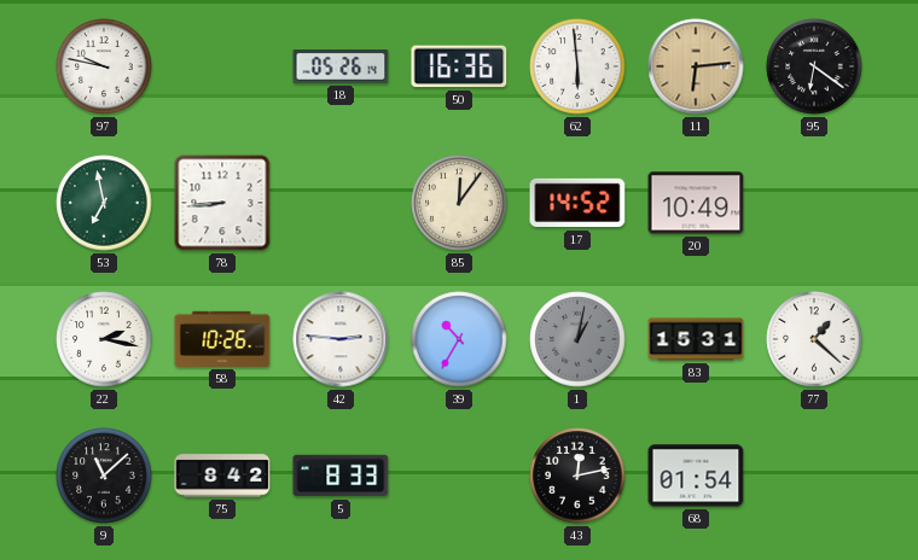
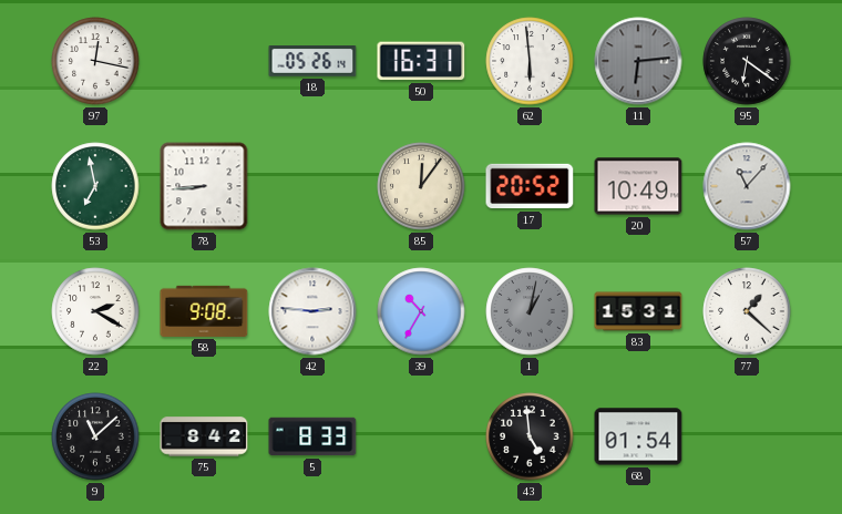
97: 9:47 -> 12:17 (95, 61)
50: 16:36 -> 16:31 (421, 61)
11 dial: champagne -> grey (638, 61)
17: 14:52 -> 20:52 (530, 186)
57: none -> 11:07 (747, 186)
22: 2:17 -> 2:20 (95, 311)
58: 10:26 -> 9:08 (204, 311)
43: 12:13 -> 4:59 (530, 436)
